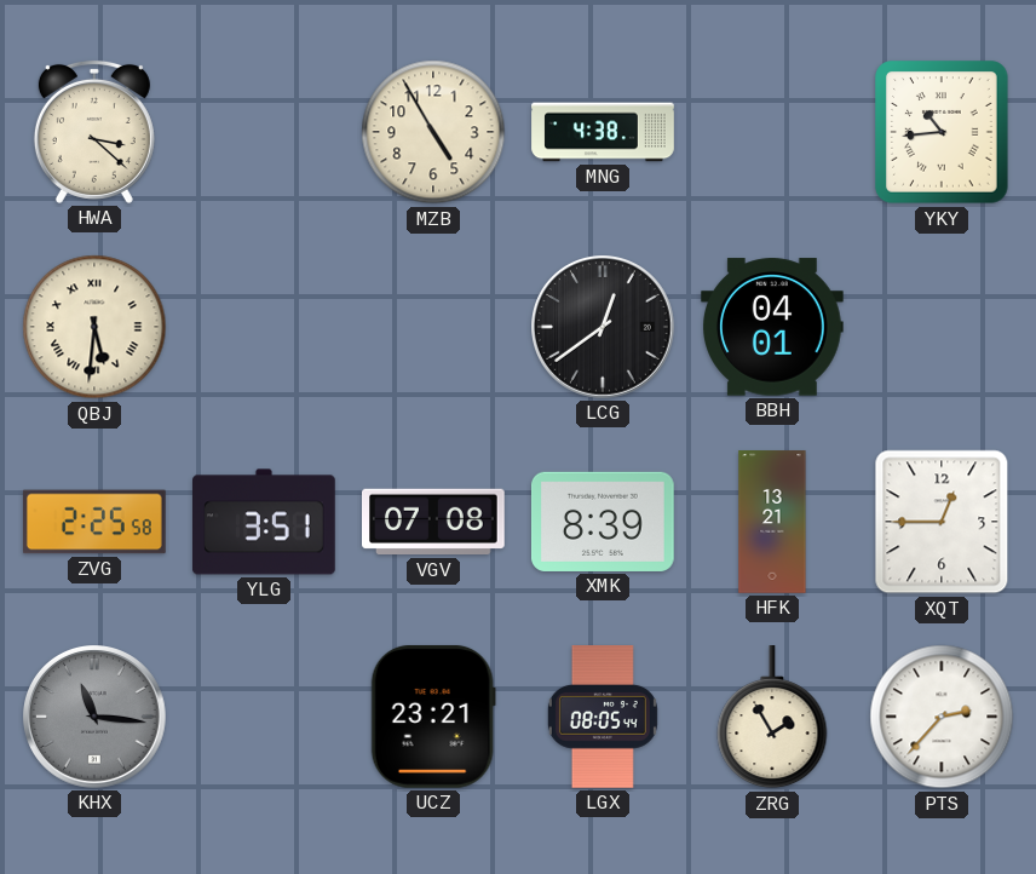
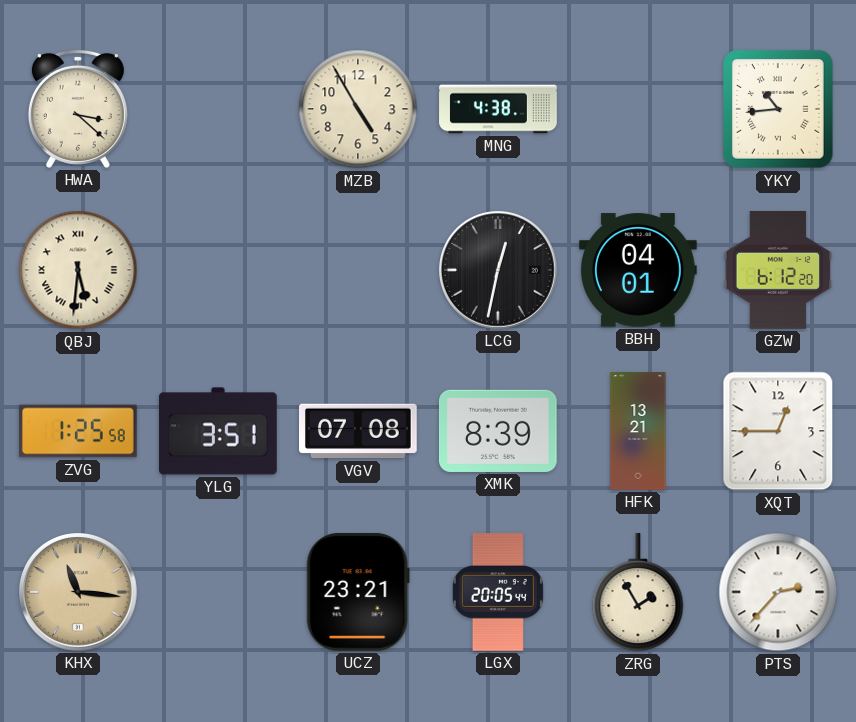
LCG: 12:39 -> 12:32 (499, 271)
GZW: none -> 6:12 (778, 271)
ZVG: 2:25 -> 1:25 (79, 431)
KHX dial: grey -> champagne (79, 593)
LGX: 08:05 -> 20:05 (498, 593)
